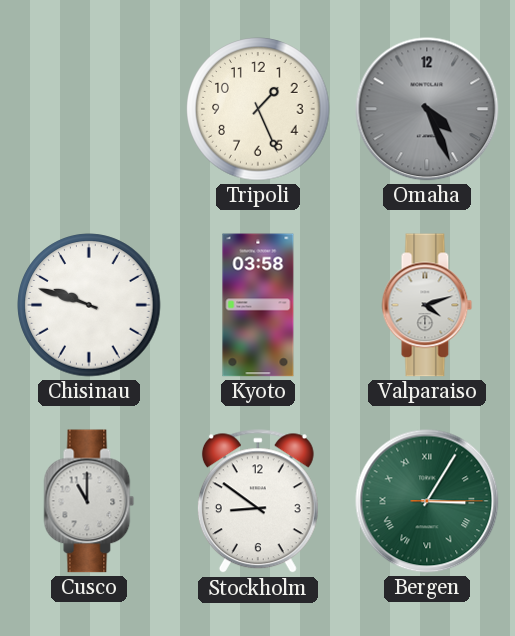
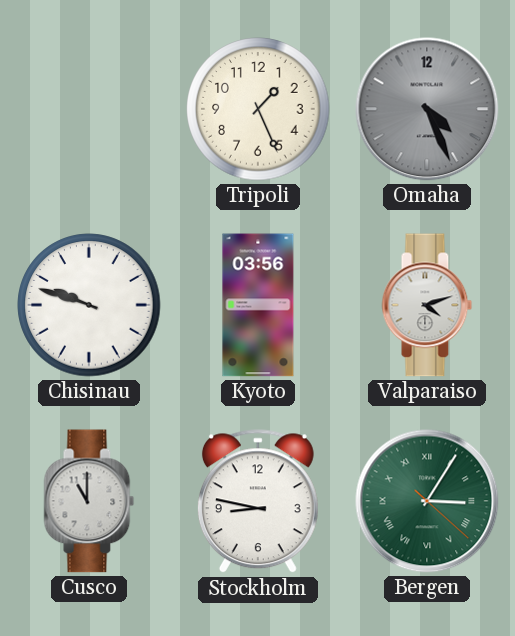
Kyoto: 03:58 -> 03:56 (258, 305)
Stockholm: 8:51 -> 8:47 (258, 502)
Bergen: 3:05:15 -> 3:05:22 (427, 501)
